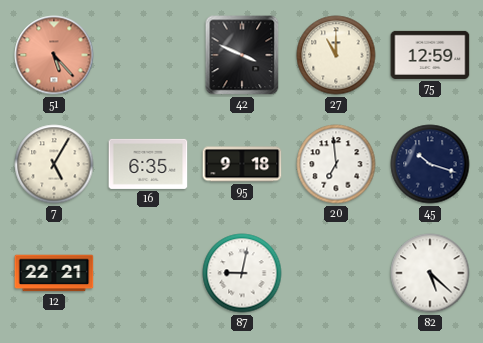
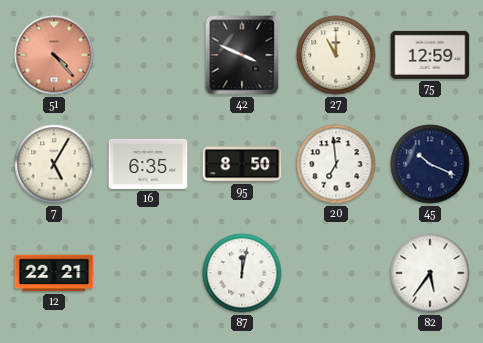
51: 5:23 -> 4:23 (54, 55)
95: 9:18 -> 8:50 (242, 164)
45: 10:18 -> 10:19 (430, 164)
87: 9:02 -> 12:02 (242, 273)
82: 5:22 -> 5:36 (430, 273)
